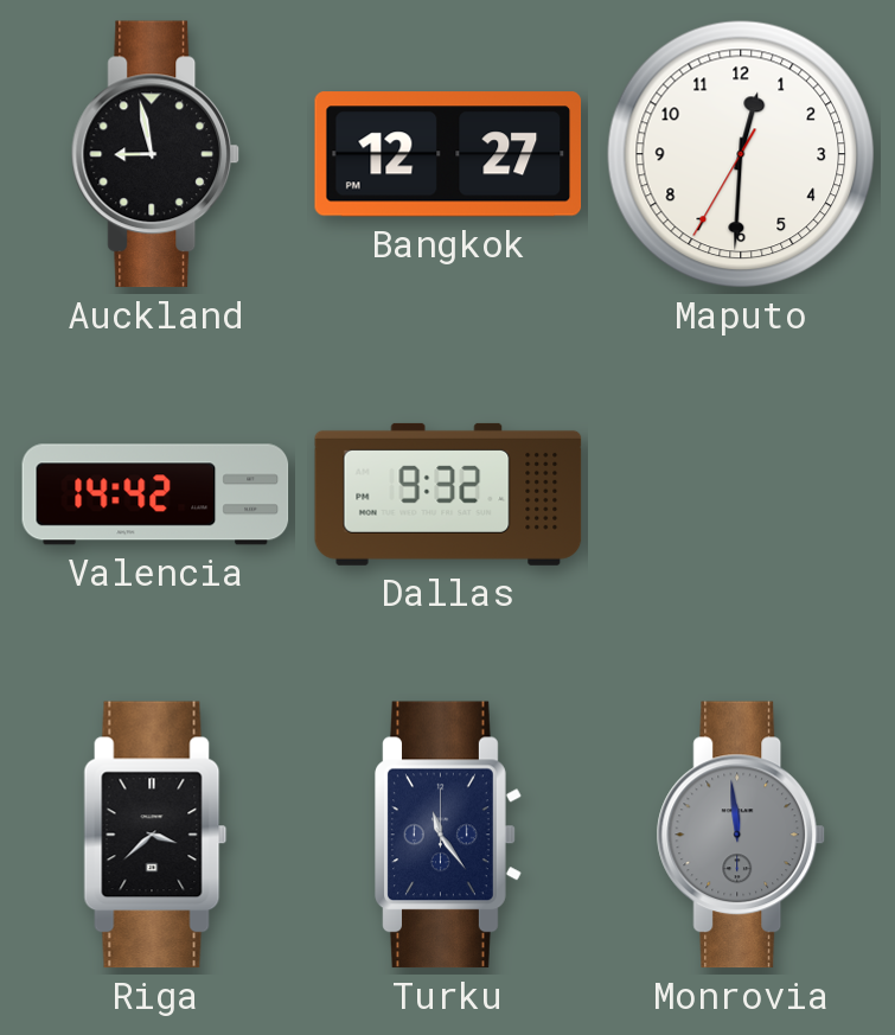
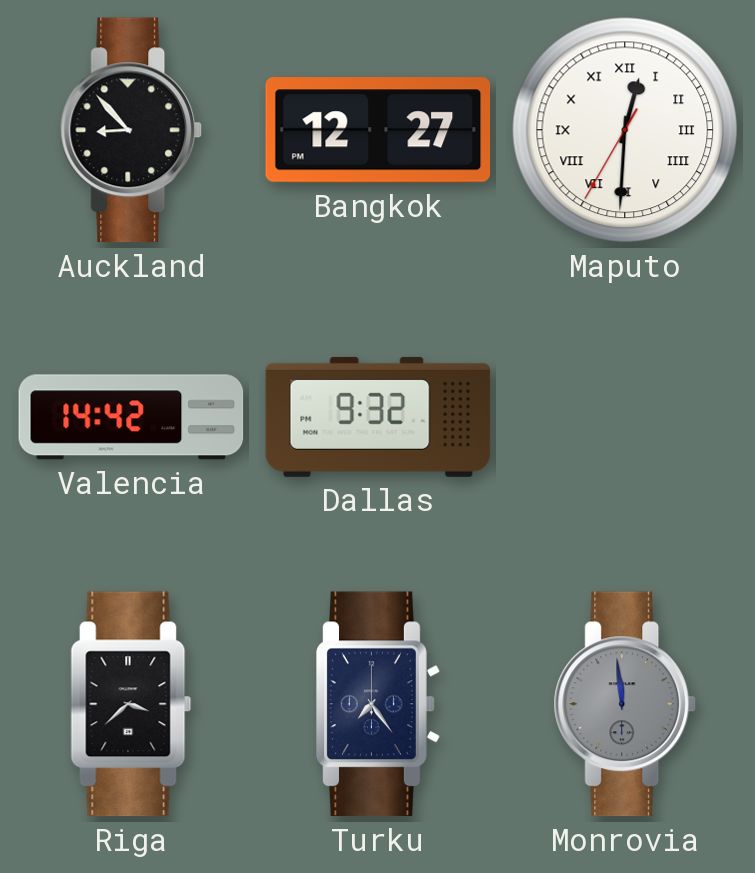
Auckland: 8:58 -> 8:53 (131, 130)
Maputo numerals: Arabic -> Roman (625, 130)
Turku: 11:24 -> 7:24 (378, 704)
